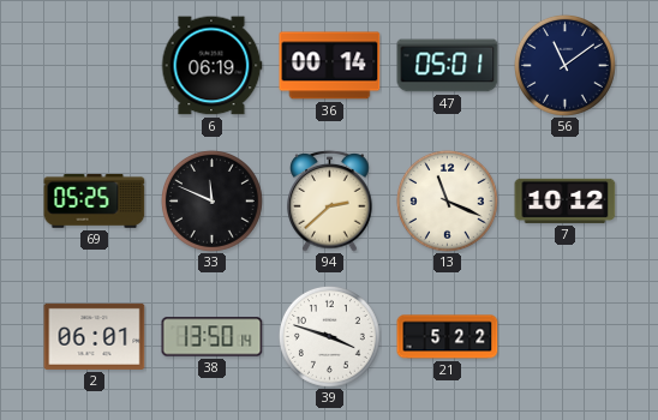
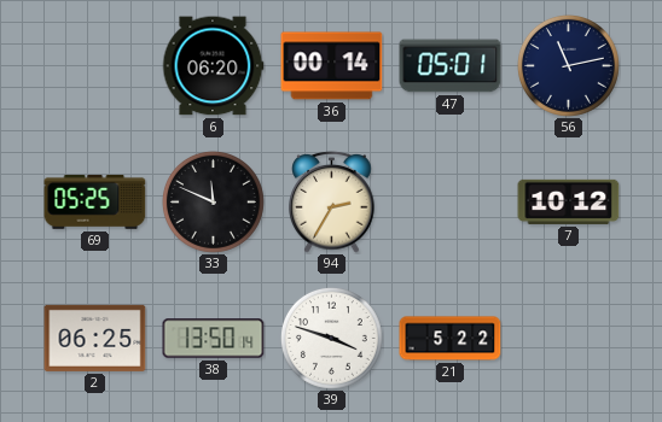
6: 06:19 -> 06:20 (213, 66)
56: 11:09 -> 11:13 (568, 65)
94: 2:38 -> 2:35 (332, 201)
13: 11:19 -> none (447, 200)
2: 06:01 -> 06:25 (95, 338)
